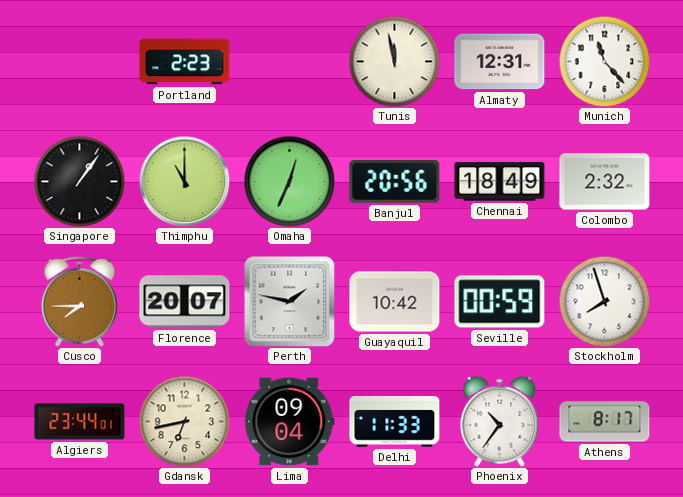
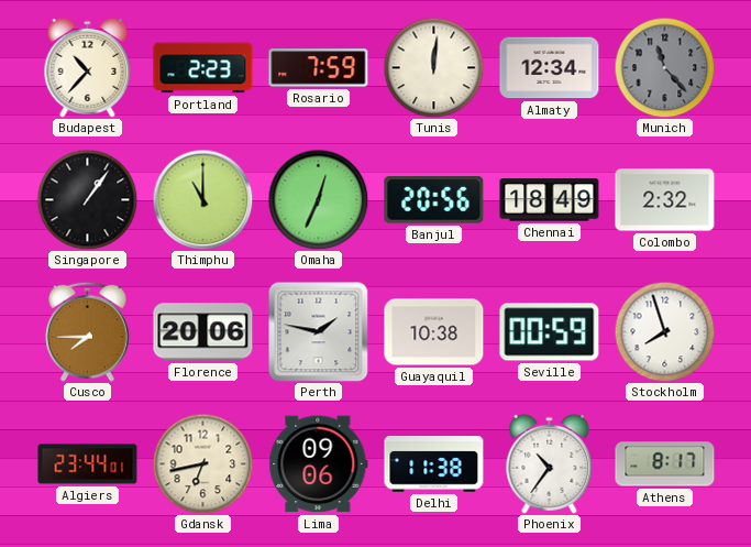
Budapest: none -> 10:37 (88, 67)
Rosario: none -> 7:59 (319, 68)
Tunis: 11:58 -> 12:01 (433, 67)
Almaty: 12:31 -> 12:34 (550, 68)
Munich dial: white -> grey (664, 67)
Florence: 20:07 -> 20:06 (203, 332)
Guayaquil: 10:42 -> 10:38 (434, 332)
Lima: 09:04 -> 09:06 (319, 464)
Delhi: 11:33 -> 11:38 (434, 464)
